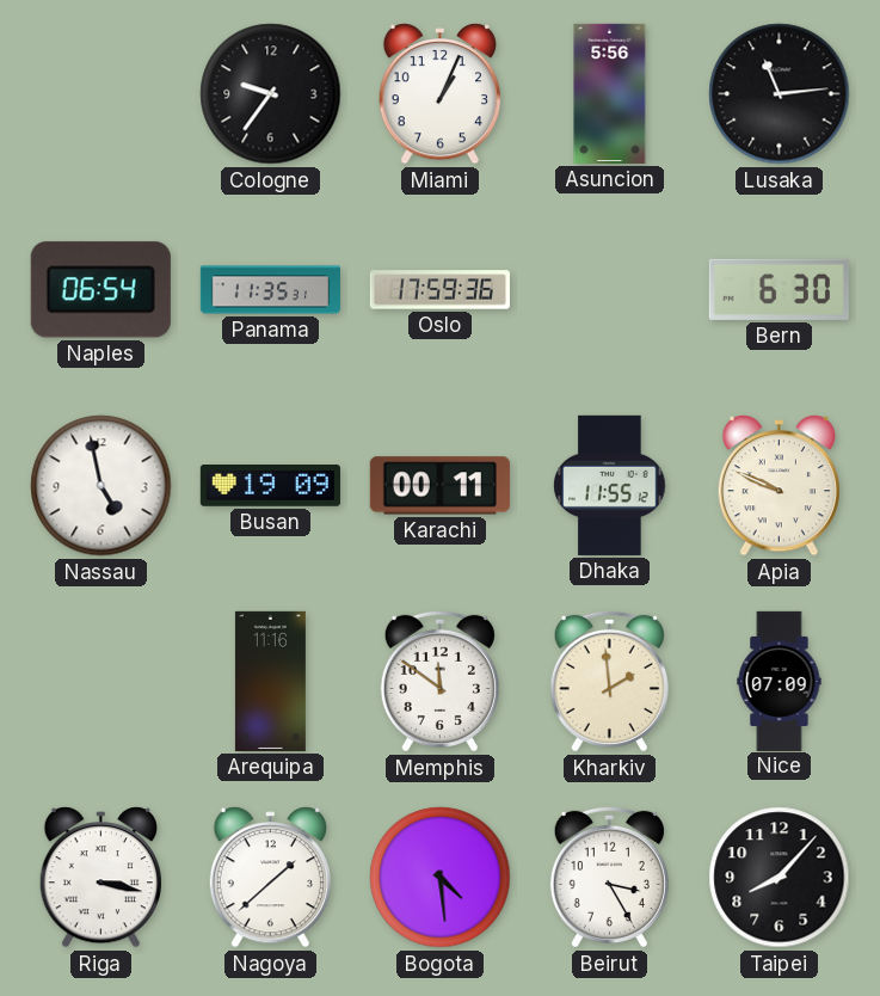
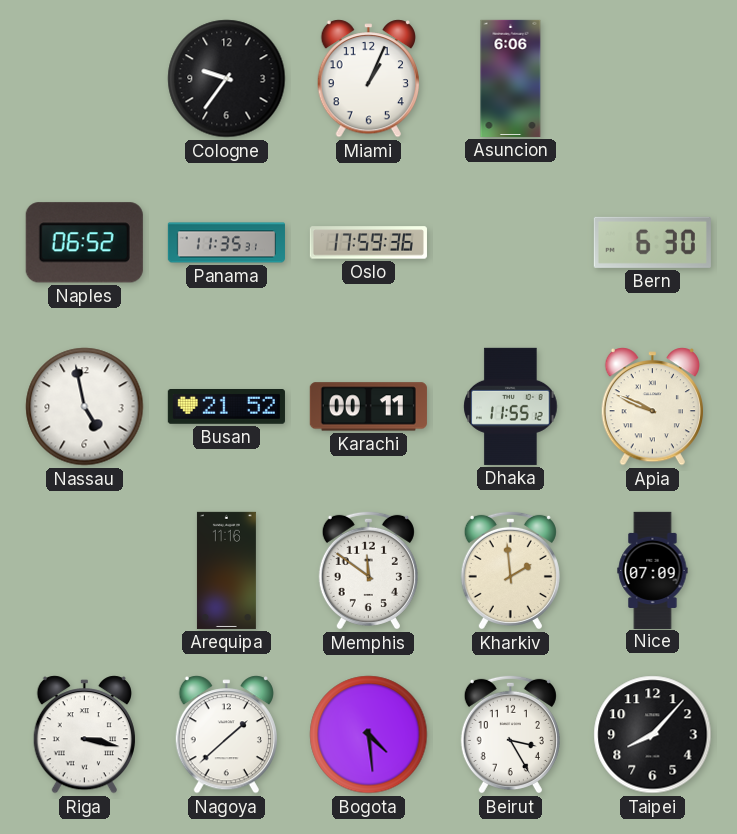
Asuncion: 5:56 -> 6:06 (511, 78)
Lusaka: 11:14 -> none (780, 94)
Naples: 06:54 -> 06:52 (84, 243)
Busan: 19:09 -> 21:52 (226, 407)
